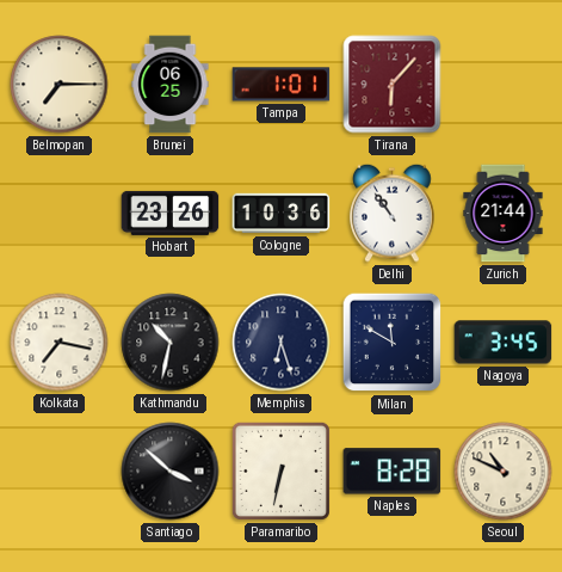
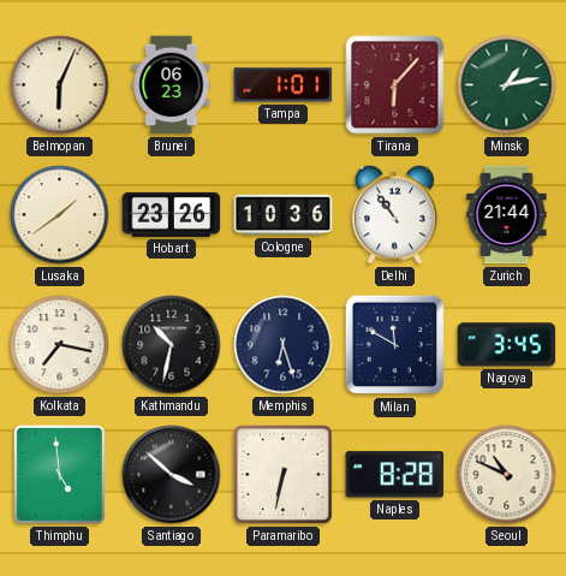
Belmopan: 7:15 -> 6:04 (60, 85)
Brunei: 06:25 -> 06:23 (172, 85)
Minsk: none -> 1:13 (507, 85)
Lusaka: none -> 1:39 (60, 215)
Thimphu: none -> 4:59 (59, 474)
